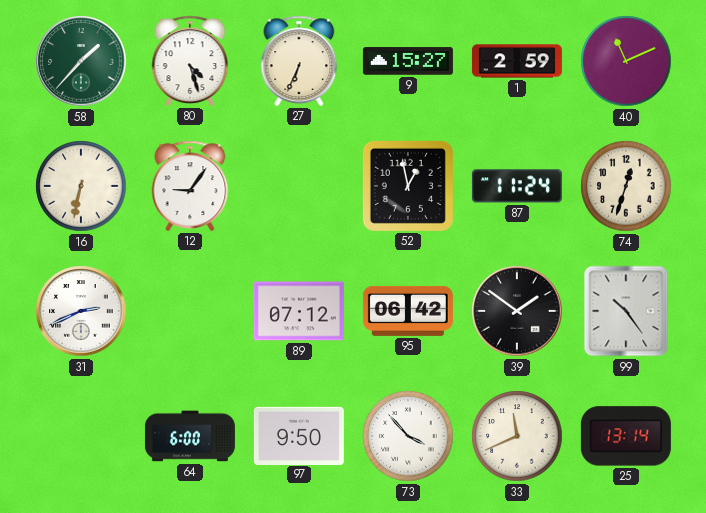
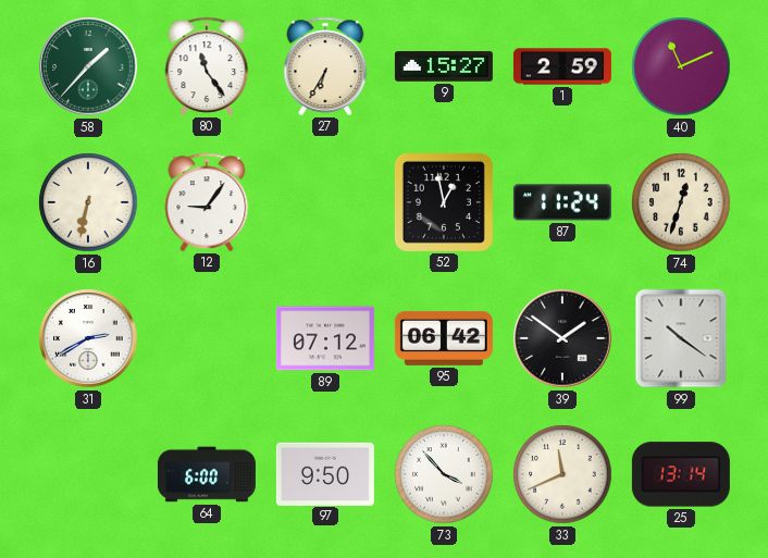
80: 4:27 -> 11:24 (207, 66)
27: 6:34 -> 6:35 (325, 66)
31: 2:41 -> 2:40 (88, 338)
99: 10:24 -> 10:21 (681, 338)
